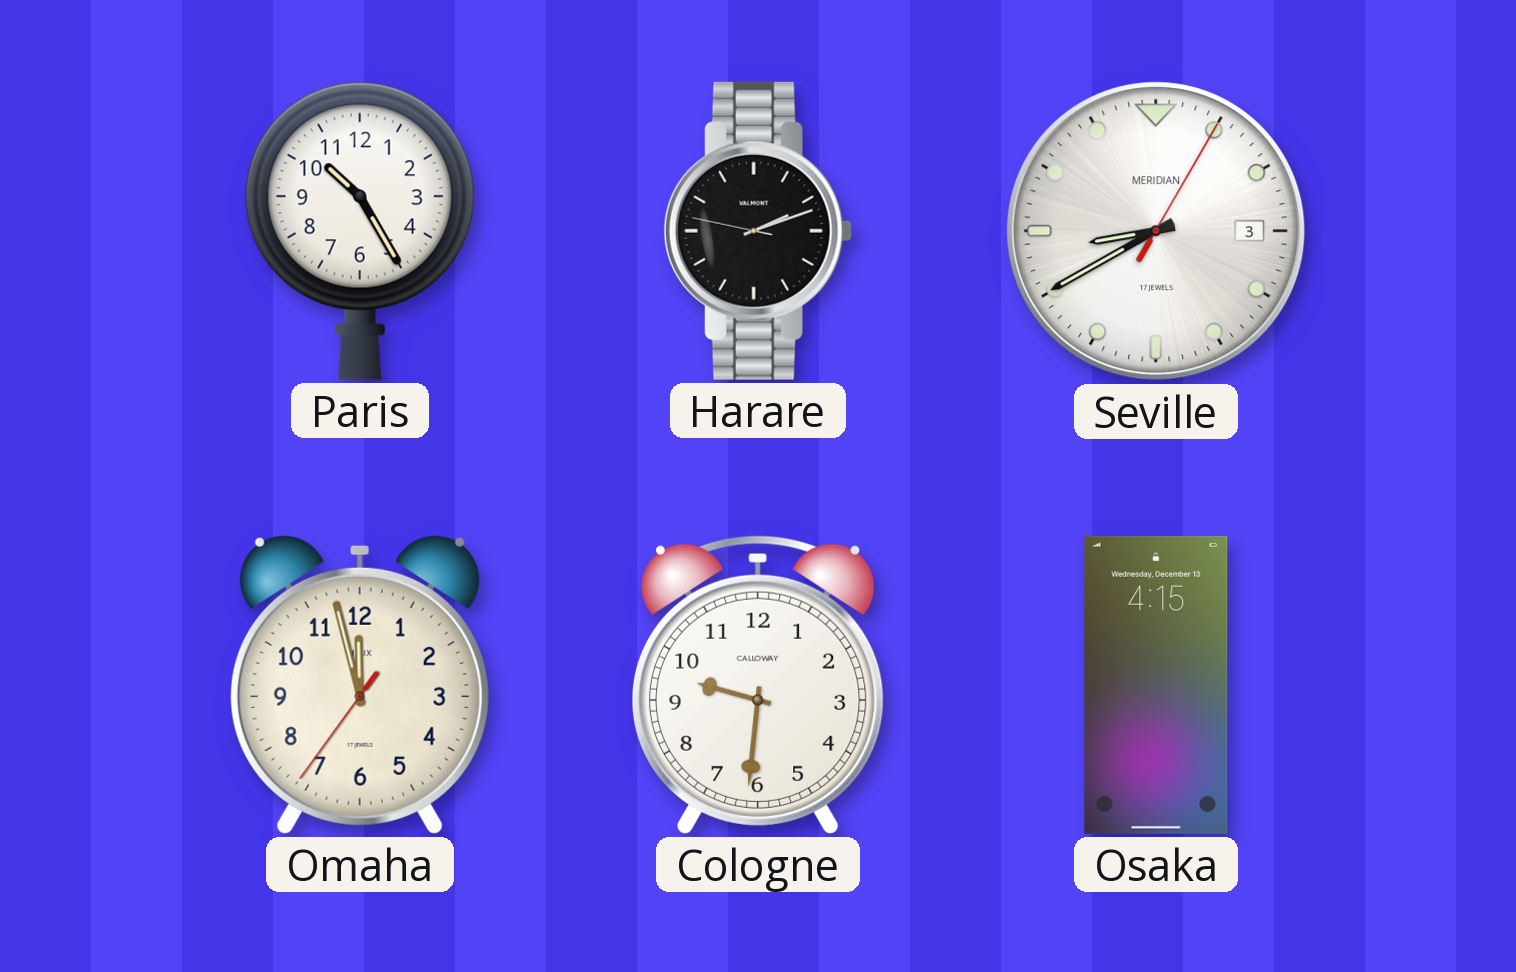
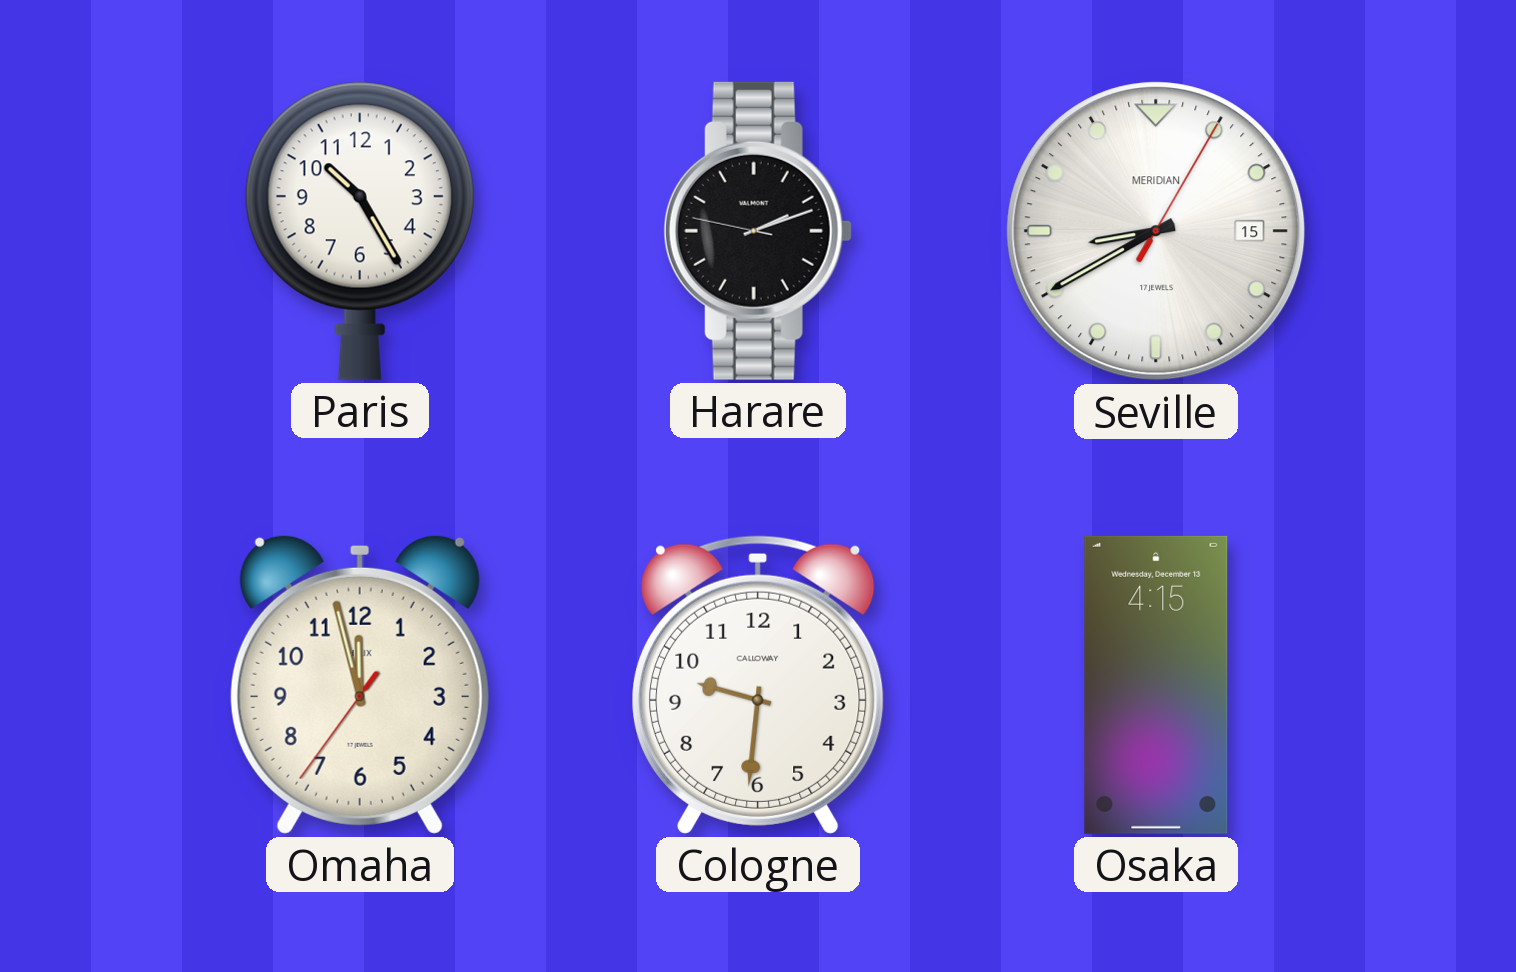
Seville date: 3 -> 15 (1156, 231)
